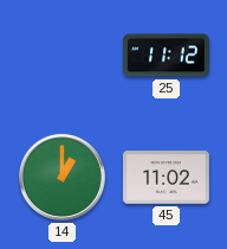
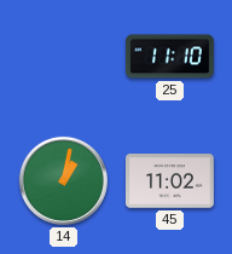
25: 11:12 -> 11:10 (169, 57)
14: 1:00 -> 1:02 (63, 180)
